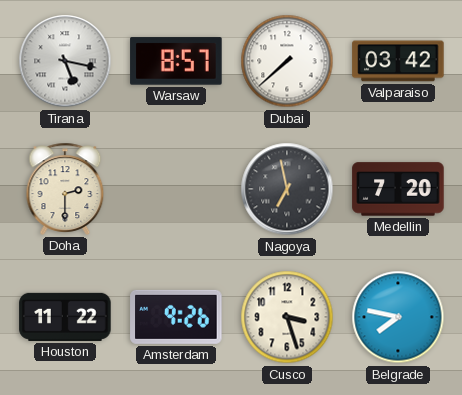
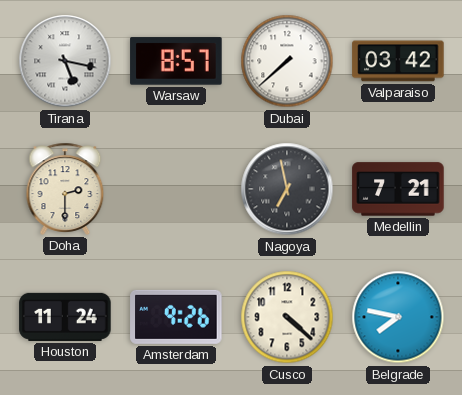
Medellin: 7:20 -> 7:21 (398, 189)
Houston: 11:22 -> 11:24 (65, 317)
Cusco: 3:27 -> 4:22 (287, 317)
